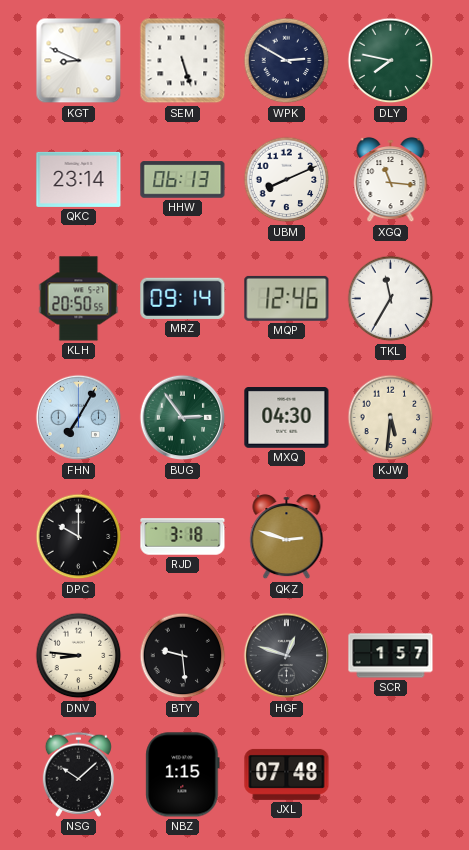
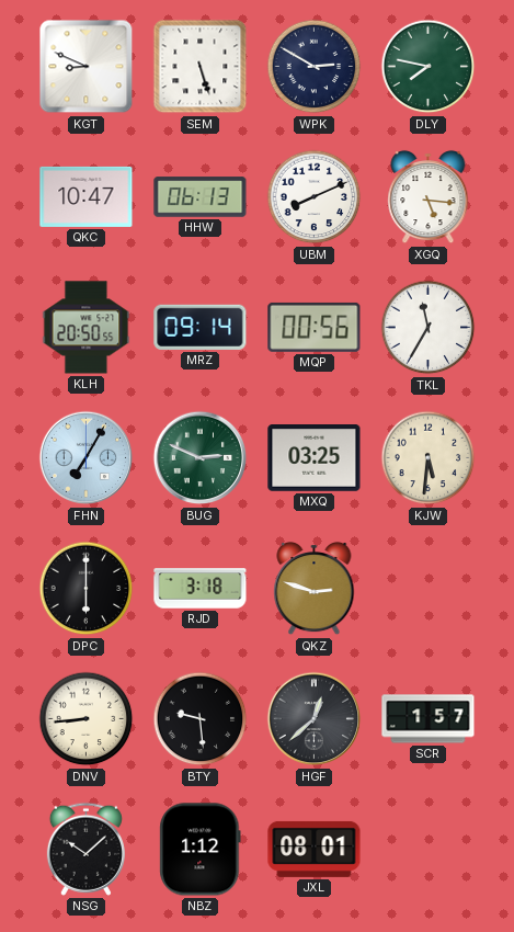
QKC: 23:14 -> 10:47 (87, 196)
XGQ: 11:16 -> 5:16 (429, 197)
MQP: 12:46 -> 00:56 (315, 327)
BUG: 2:54 -> 2:49 (201, 458)
MXQ: 04:30 -> 03:25 (315, 458)
DPC: 10:00 -> 6:00 (87, 589)
DNV: 8:46 -> 8:44 (87, 719)
HGF: 12:48 -> 12:38 (315, 719)
NBZ: 1:15 -> 1:12 (201, 850)
JXL: 07:48 -> 08:01 (315, 849)
